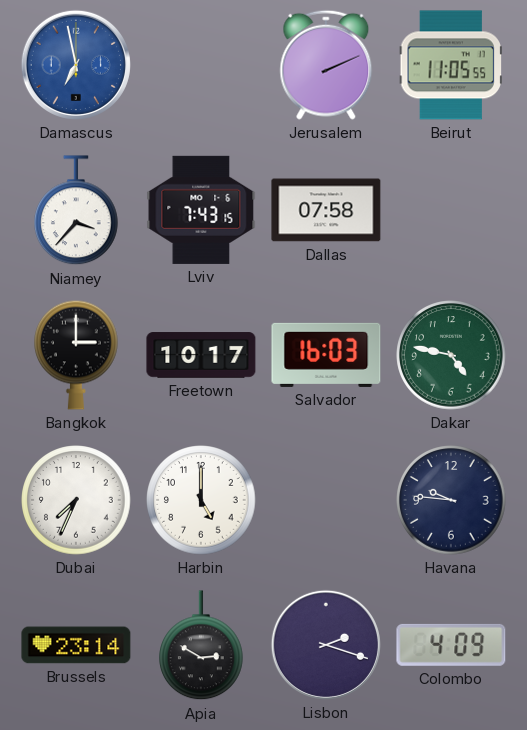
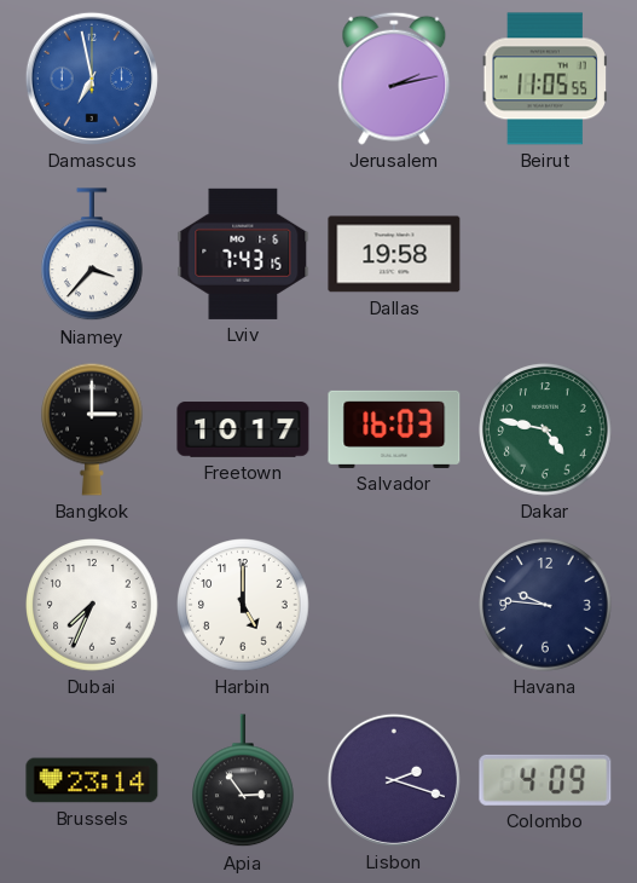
Jerusalem: 2:11 -> 2:13 (394, 79)
Dallas: 07:58 -> 19:58 (394, 254)
Apia: 2:50 -> 2:54 (244, 781)
